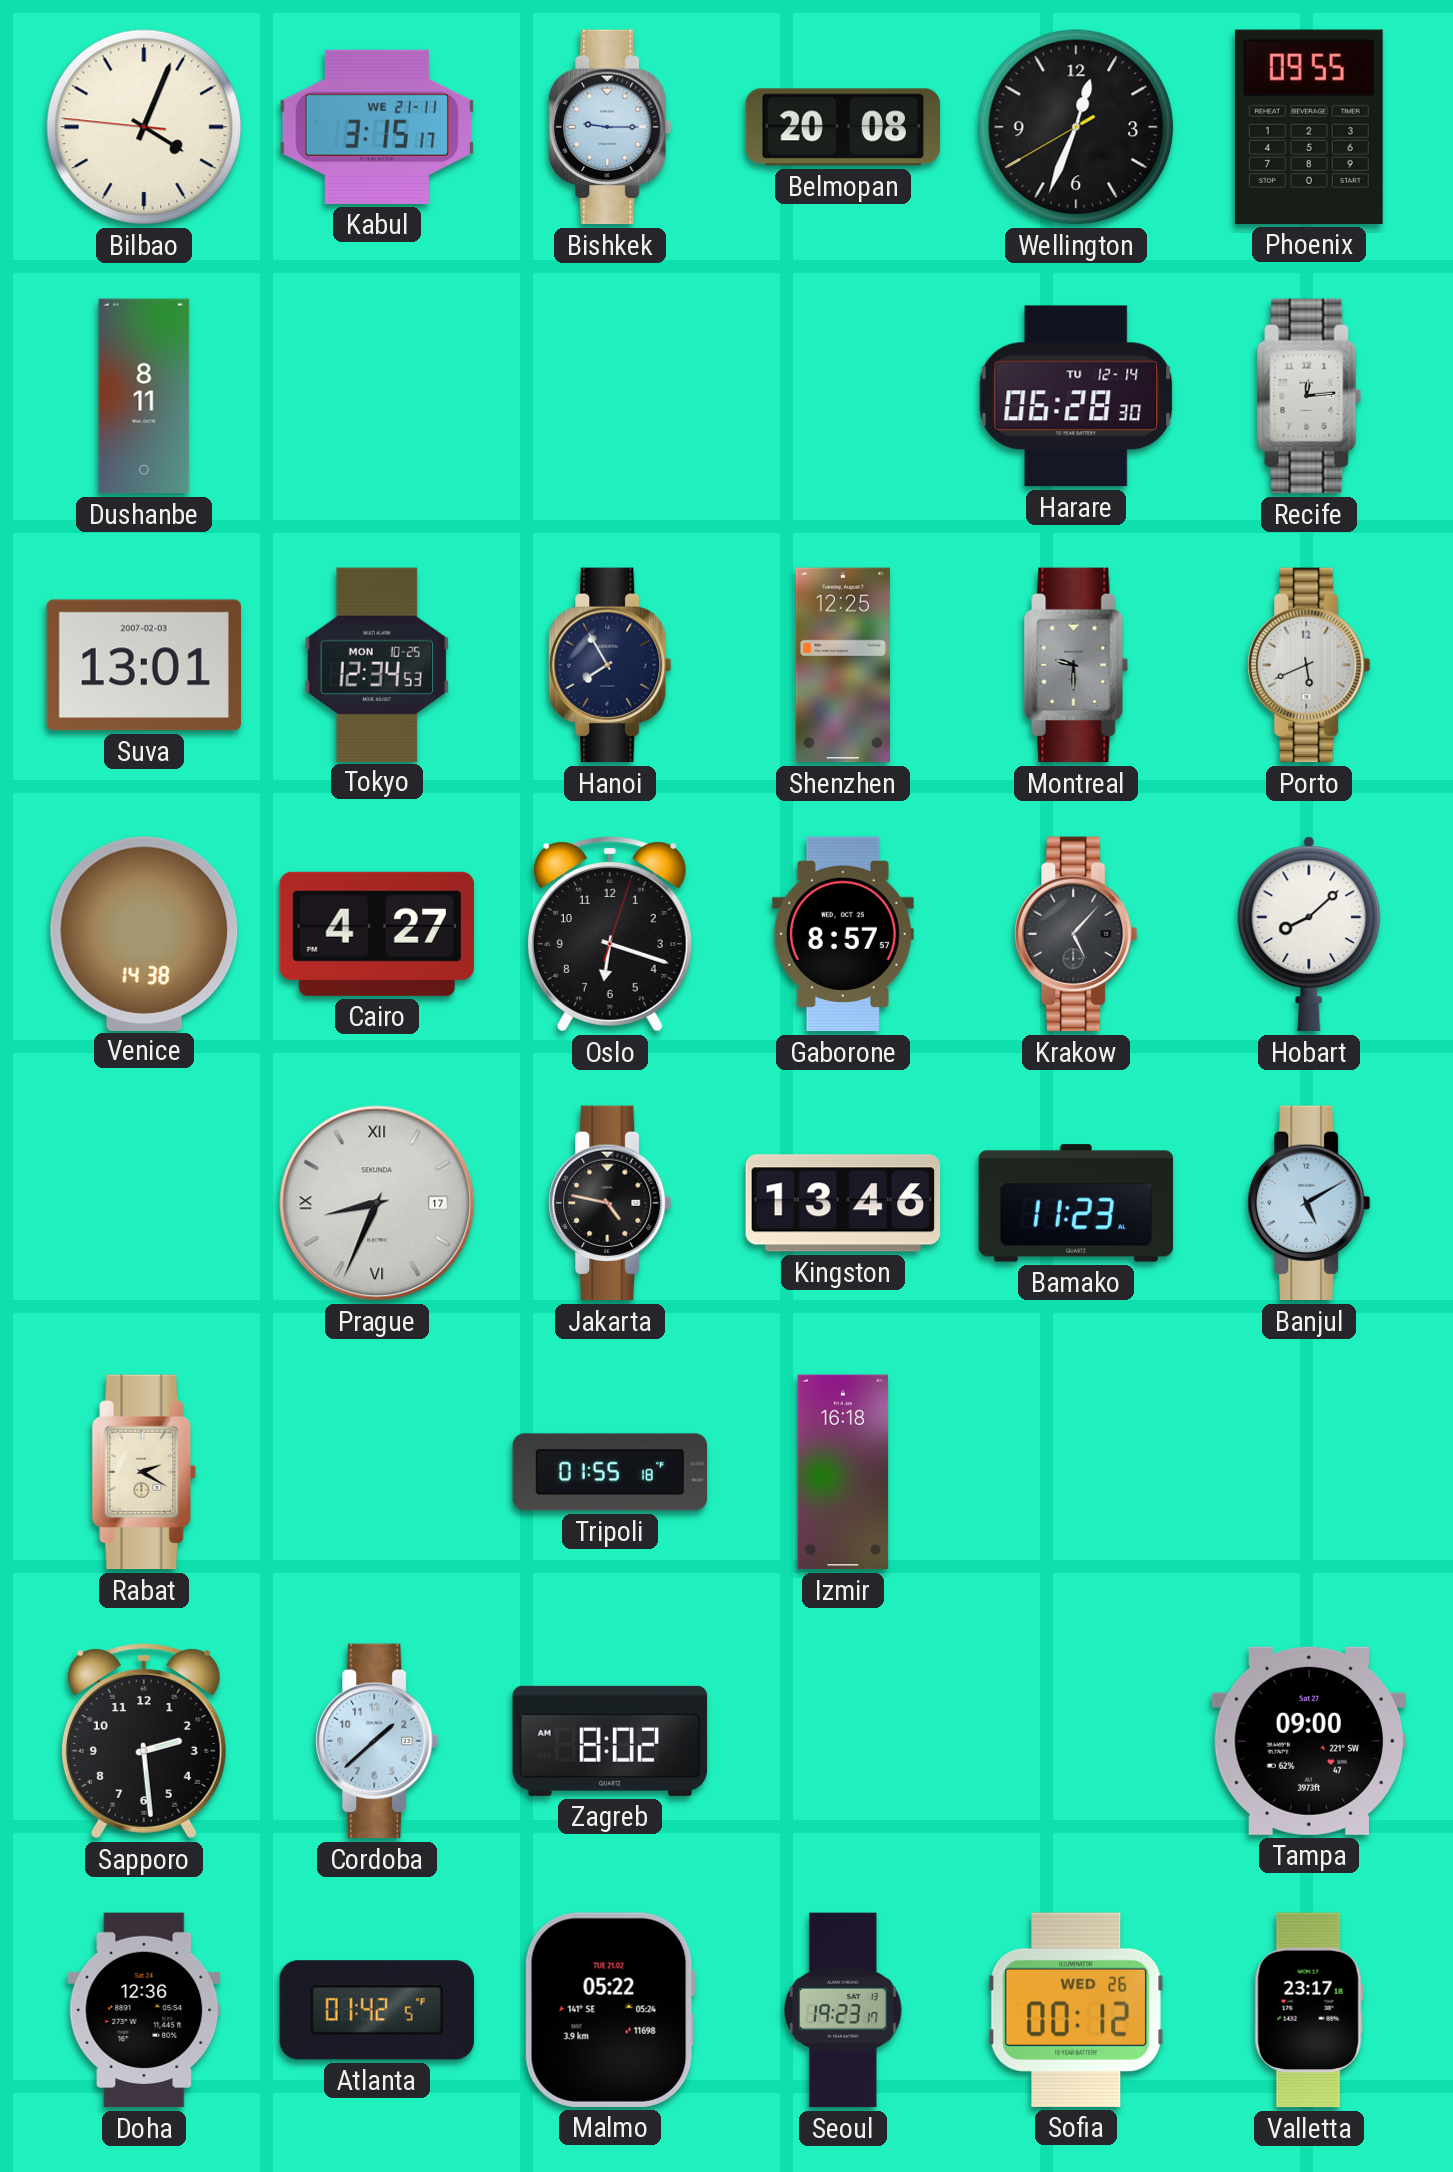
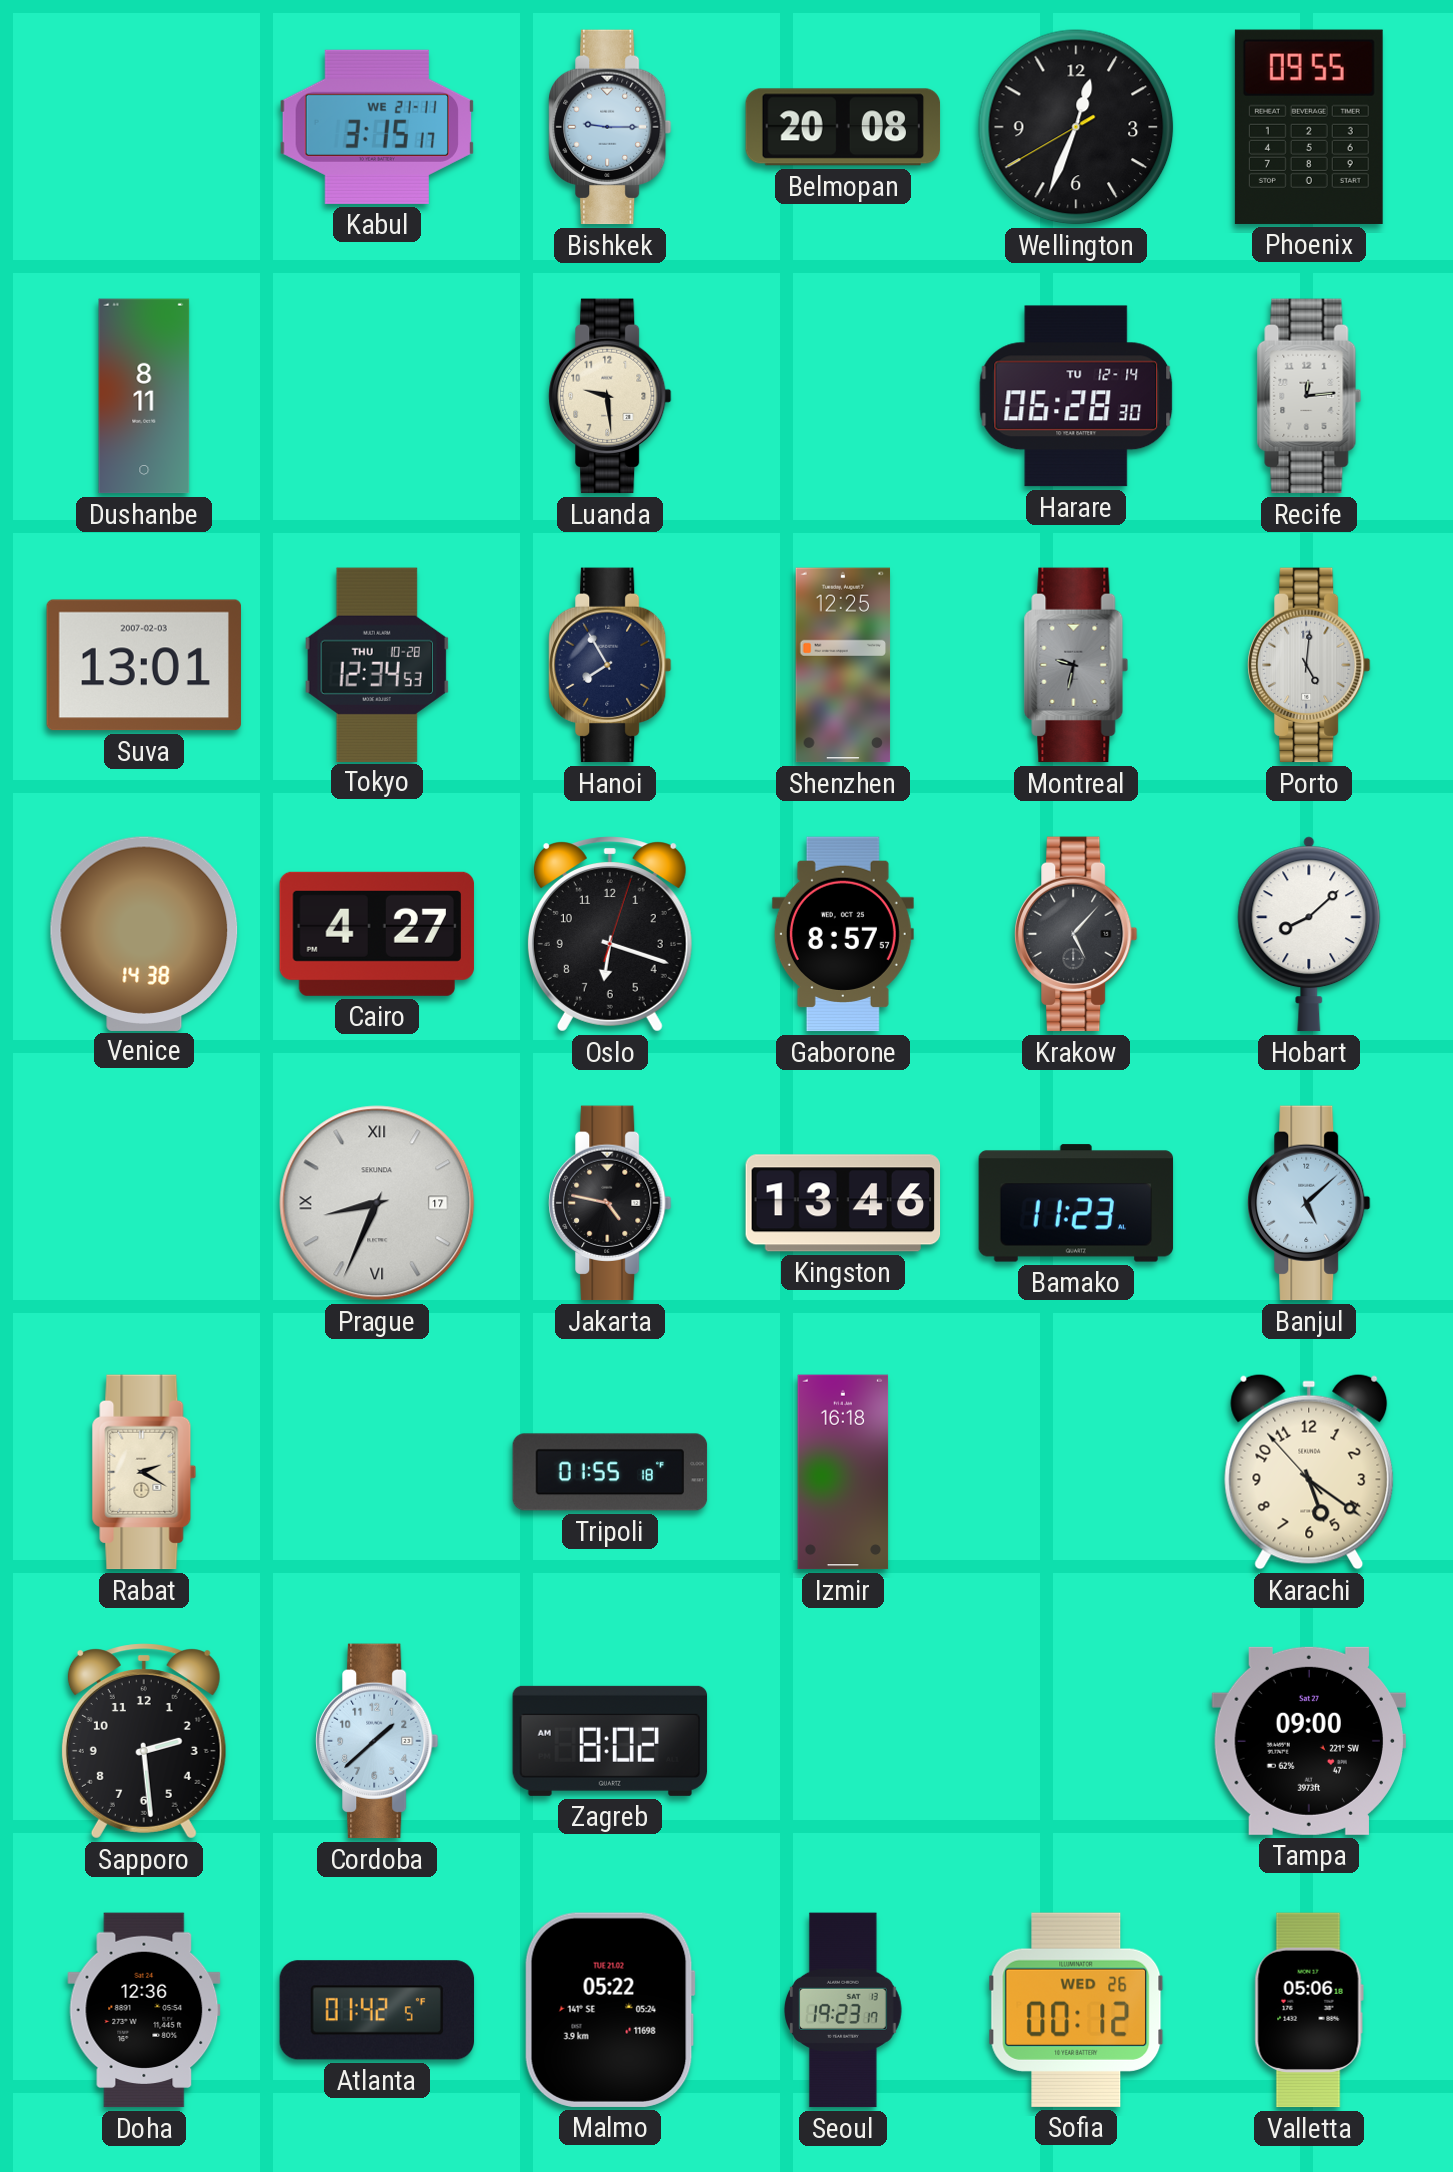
Bilbao: 4:03 -> none (144, 127)
Luanda: none -> 9:29 (610, 396)
Tokyo date: MON 10-25 -> THU 10-28 (376, 664)
Montreal: 9:30 -> 9:32 (1076, 665)
Porto: 5:41 -> 5:01 (1309, 665)
Banjul: 5:10 -> 5:08 (1309, 1203)
Karachi: none -> 5:20 (1309, 1472)
Valletta: 23:17 -> 05:06 (1309, 2010)
